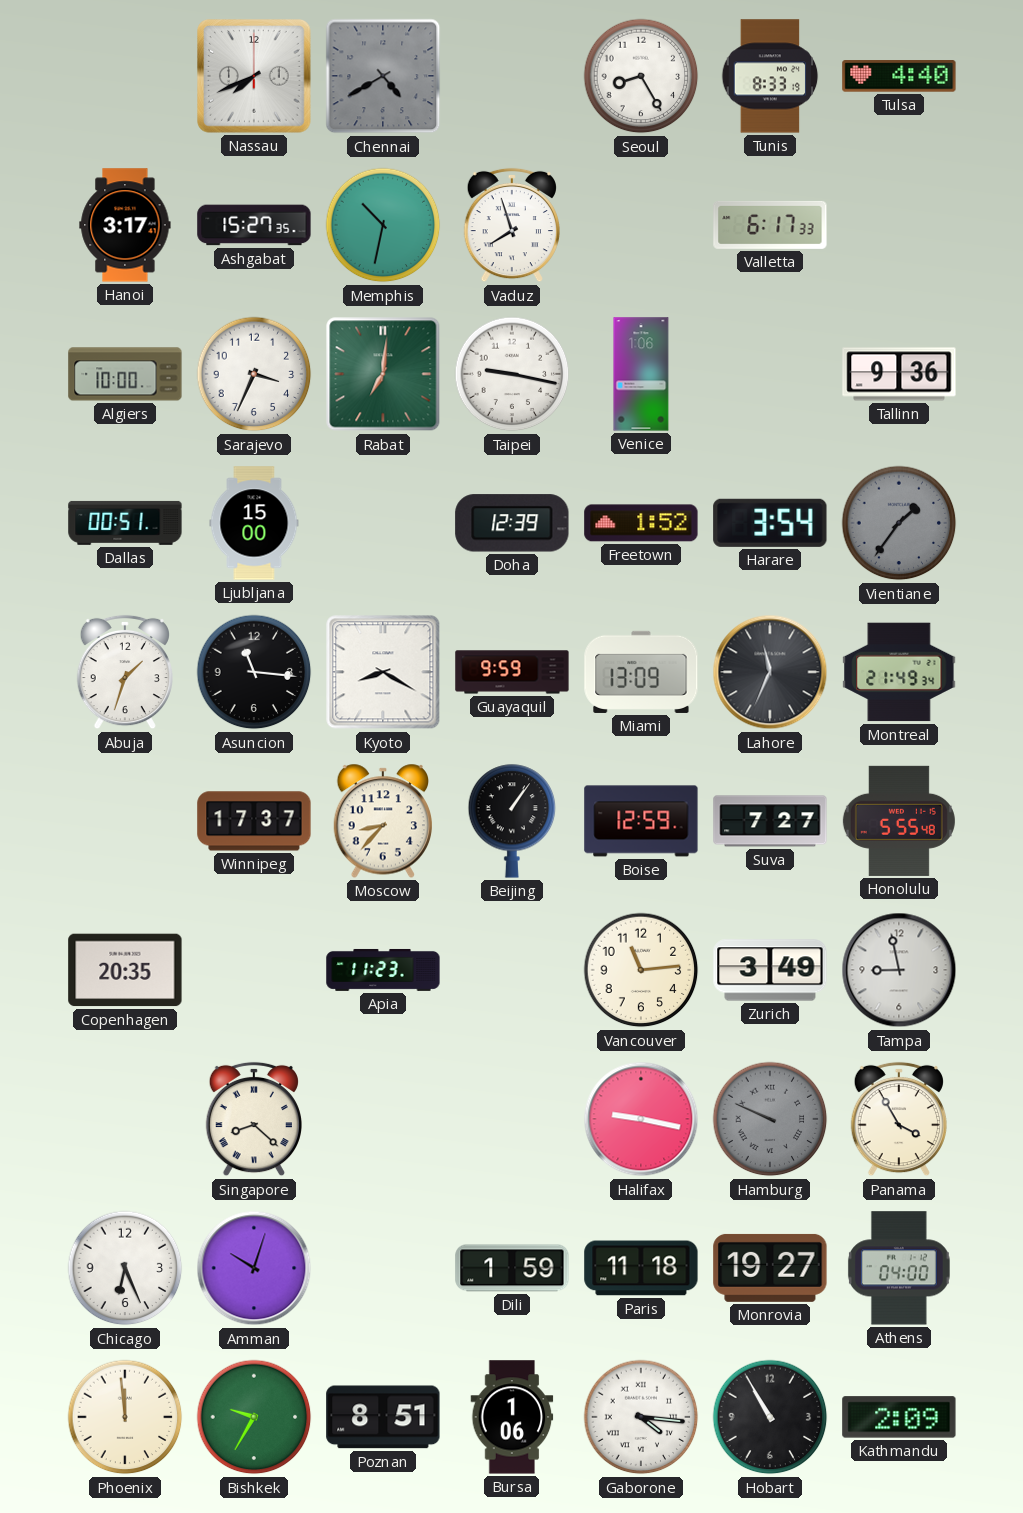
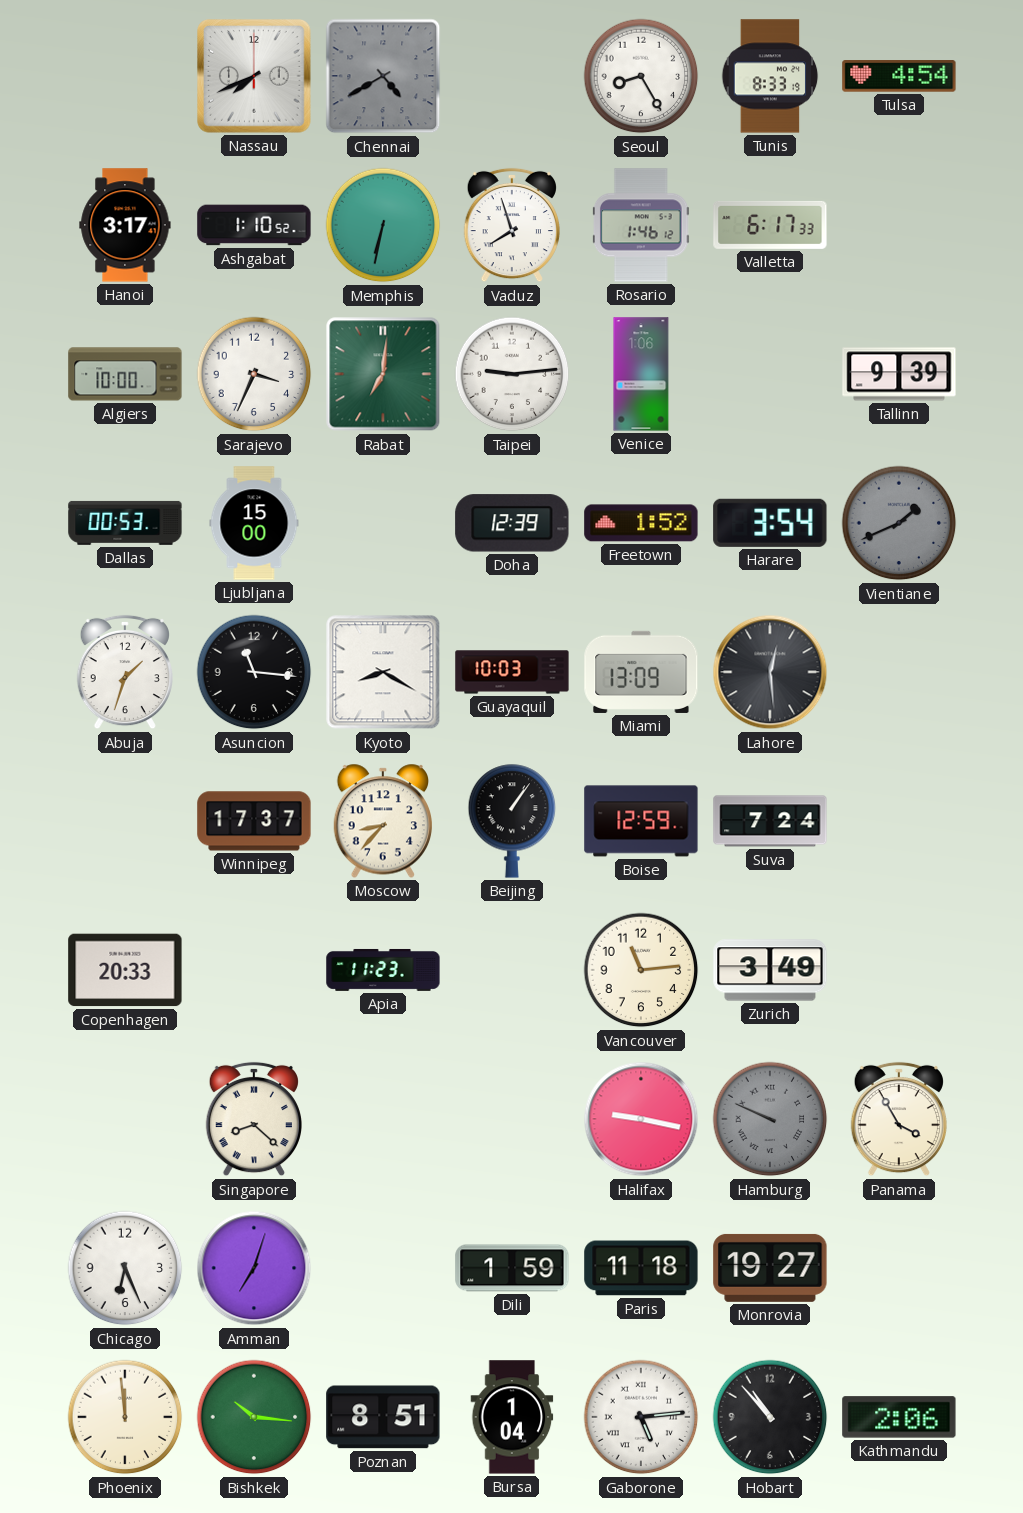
Tulsa: 4:40 -> 4:54 (899, 76)
Ashgabat: 15:27 -> 1:10 (254, 225)
Memphis: 10:32 -> 6:32 (383, 225)
Rosario: none -> 1:46 (641, 225)
Taipei: 9:17 -> 9:14 (512, 374)
Tallinn: 9:36 -> 9:39 (899, 374)
Dallas: 00:51 -> 00:53 (125, 523)
Vientiane: 1:36 -> 1:41 (899, 523)
Guayaquil: 9:59 -> 10:03 (512, 672)
Lahore: 11:34 -> 12:29 (770, 672)
Montreal: 21:49 -> none (899, 672)
Suva: 7:27 -> 7:24 (770, 821)
Honolulu: 5:55 -> none (899, 821)
Copenhagen: 20:35 -> 20:33 (125, 970)
Tampa: 8:58 -> none (899, 970)
Amman: 10:03 -> 7:03 (254, 1268)
Athens: 04:00 -> none (899, 1268)
Bishkek: 9:35 -> 10:16 (254, 1417)
Bursa: 1:06 -> 1:04 (512, 1417)
Gaborone: 4:16 -> 5:14 (641, 1417)
Hobart: 10:55 -> 10:53 (770, 1417)
Kathmandu: 2:09 -> 2:06 (899, 1417)
